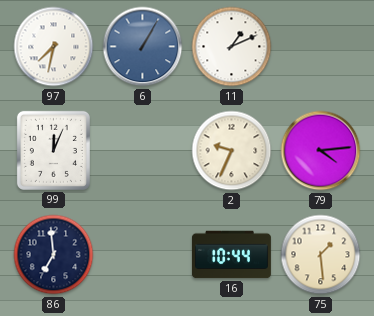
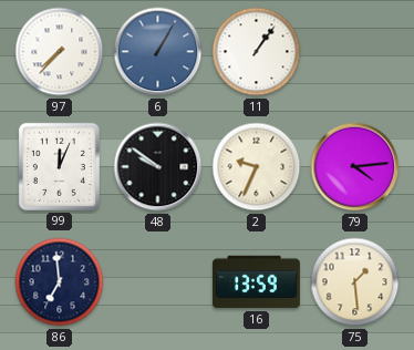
97: 7:32 -> 7:37 (60, 52)
11: 1:11 -> 1:06 (257, 52)
48: none -> 9:51 (158, 167)
16: 10:44 -> 13:59 (257, 282)
